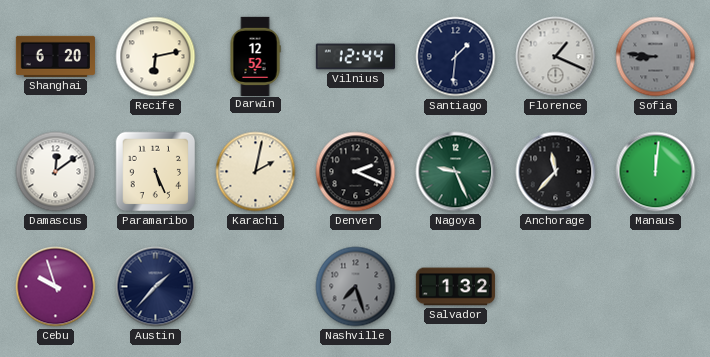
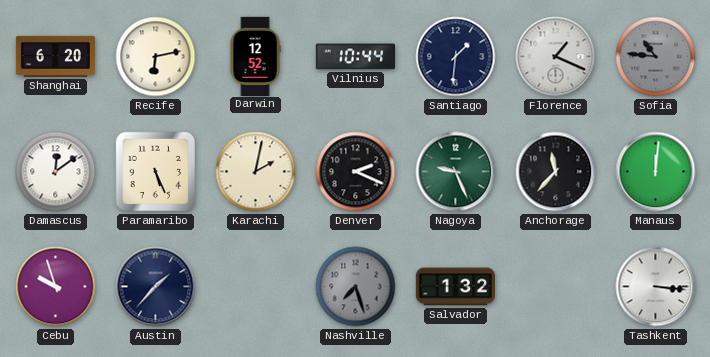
Vilnius: 12:44 -> 10:44 (355, 57)
Sofia: 8:46 -> 10:46 (656, 57)
Tashkent: none -> 3:16 (656, 287)
